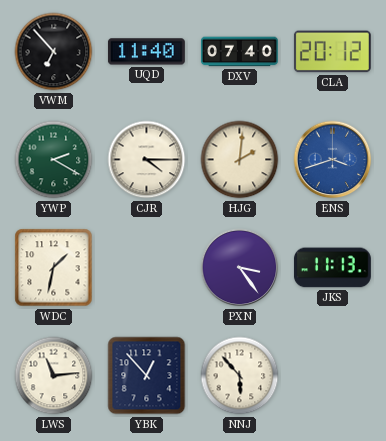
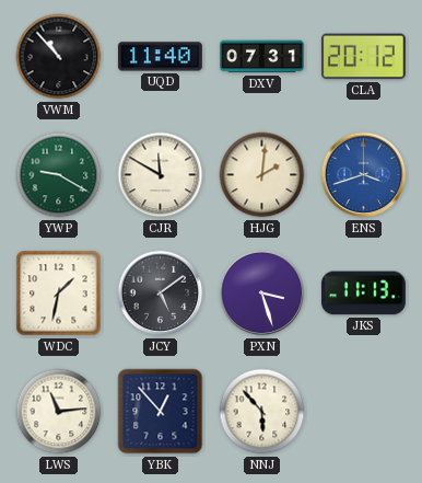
VWM: 6:53 -> 10:53 (59, 57)
DXV: 07:40 -> 07:31 (261, 57)
YWP: 2:20 -> 9:20 (59, 175)
CJR: 4:15 -> 11:50 (161, 175)
JCY: none -> 5:09 (161, 294)
PXN: 3:24 -> 3:27 (262, 294)
